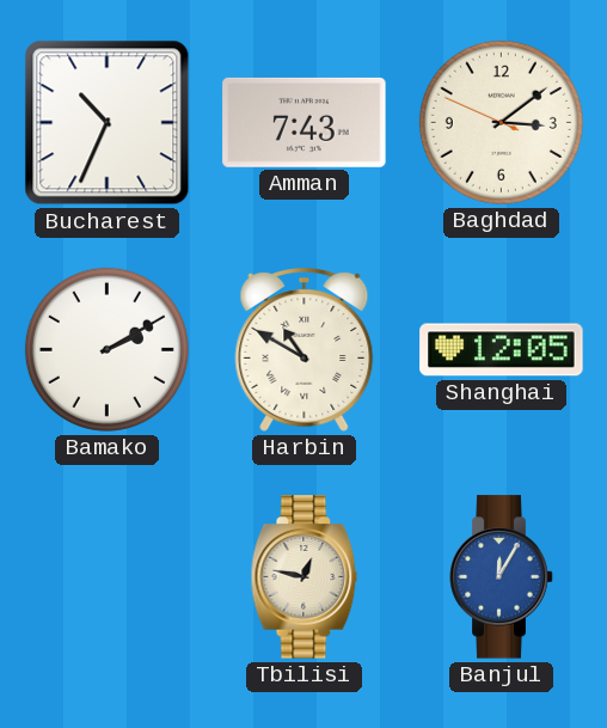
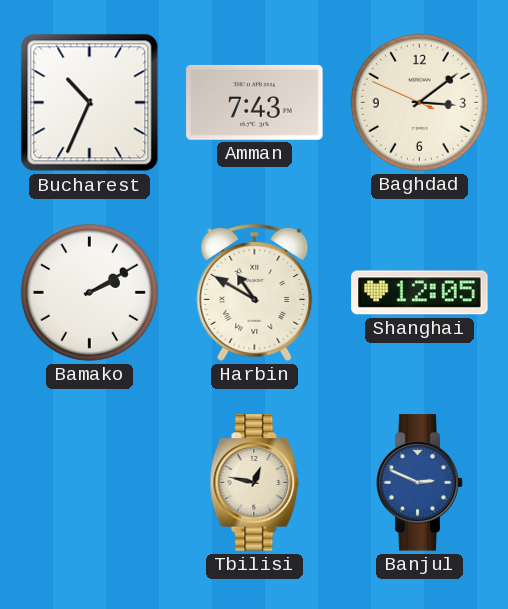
Banjul: 12:05 -> 2:49 (420, 483)
